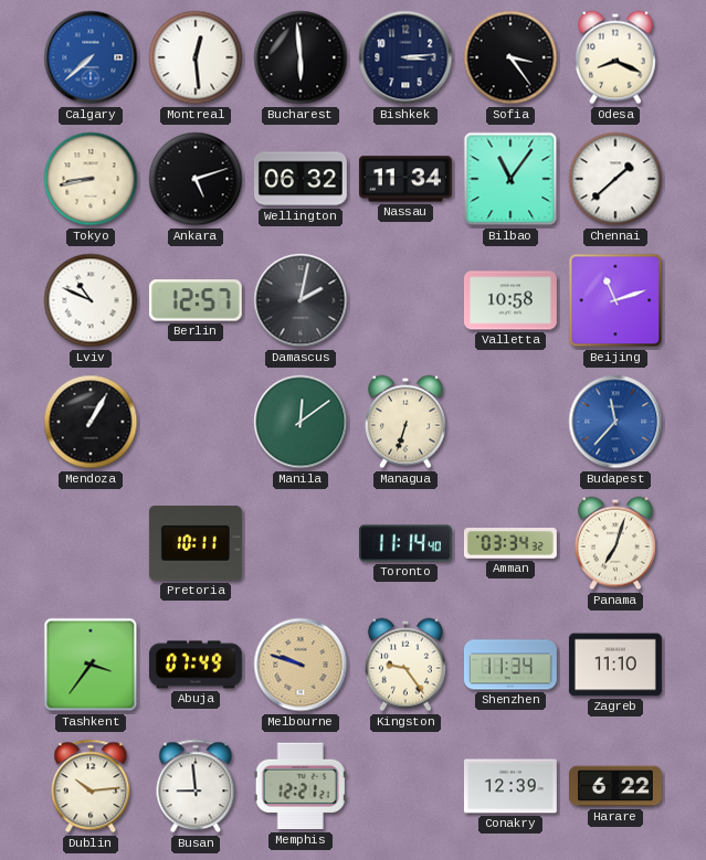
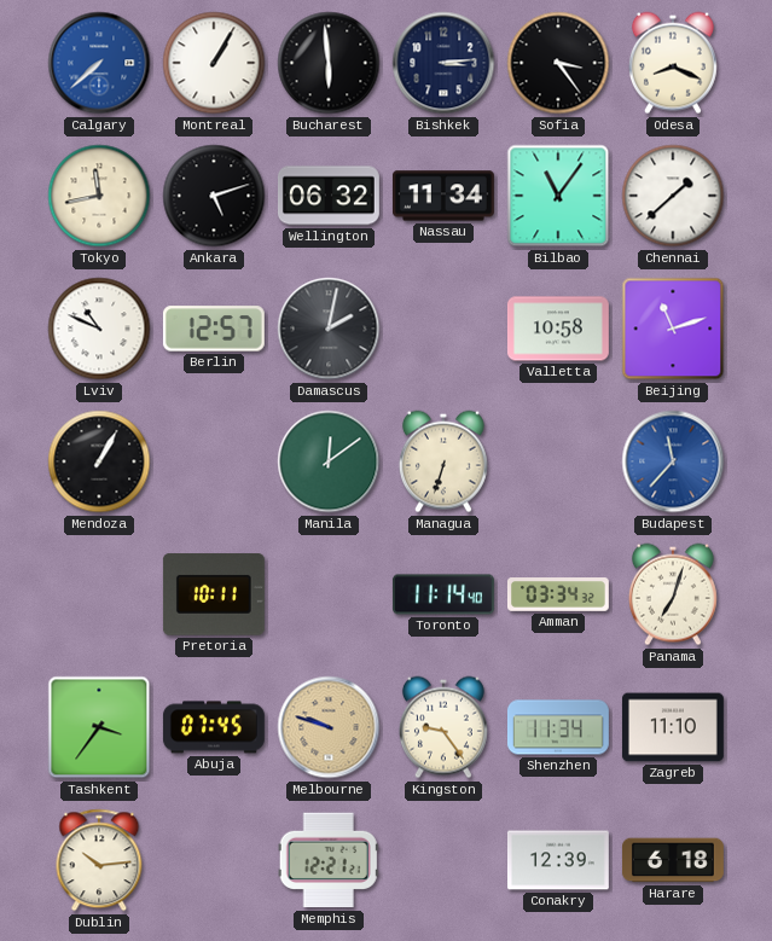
Montreal: 12:29 -> 1:05 (214, 63)
Tokyo: 8:43 -> 11:43 (99, 196)
Abuja: 07:49 -> 07:45 (214, 727)
Busan: 8:59 -> none (196, 786)
Harare: 6:22 -> 6:18 (673, 860)
